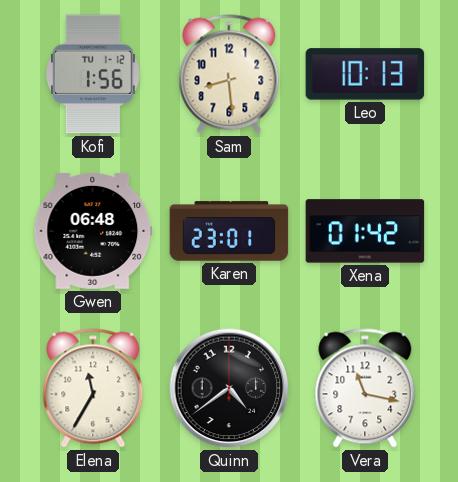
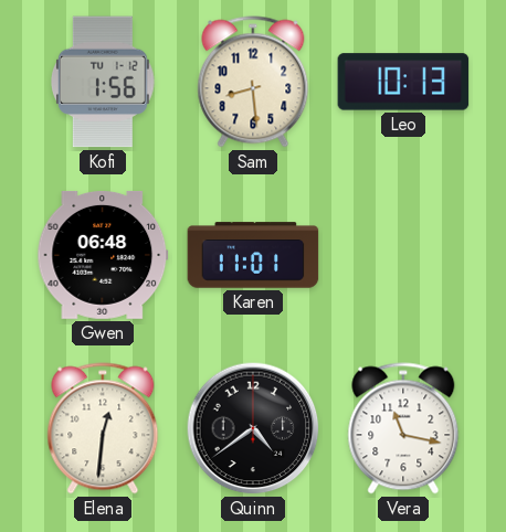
Karen: 23:01 -> 11:01 (253, 255)
Xena: 01:42 -> none (365, 231)
Elena: 11:35 -> 12:31 (103, 428)
